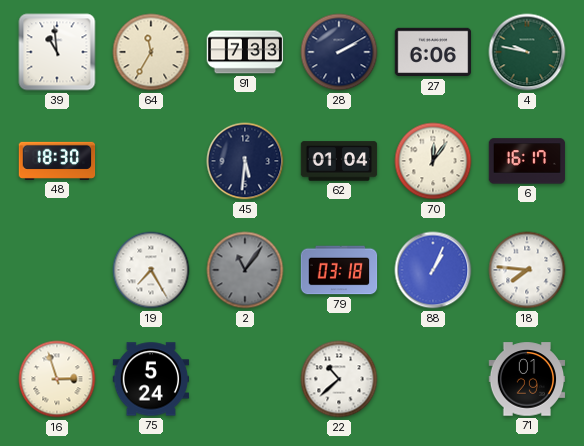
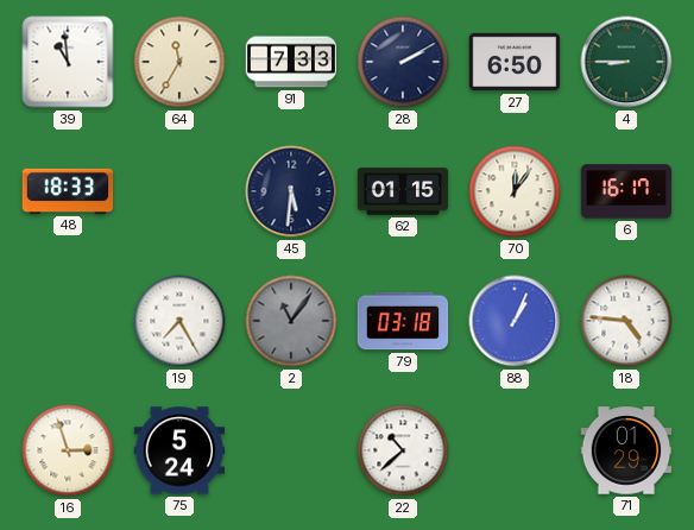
27: 6:06 -> 6:50 (515, 62)
4: 9:47 -> 8:45 (626, 62)
48: 18:30 -> 18:33 (68, 191)
62: 01:04 -> 01:15 (403, 191)
18: 7:46 -> 4:46 (626, 321)
